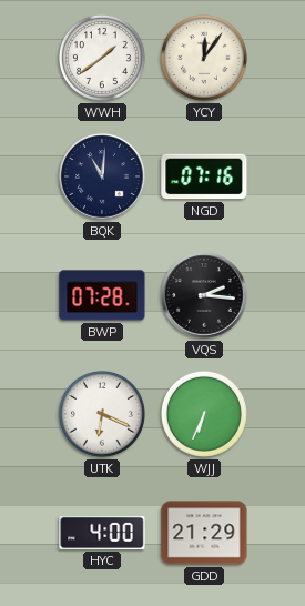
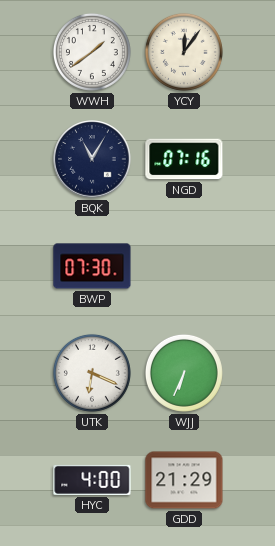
BQK: 11:01 -> 11:05 (92, 159)
BWP: 07:28 -> 07:30 (92, 266)
VQS: 2:16 -> none (204, 295)
